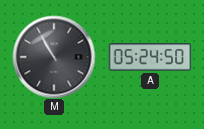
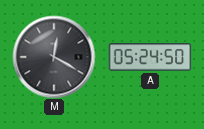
M: 10:55 -> 12:20 (54, 57)
